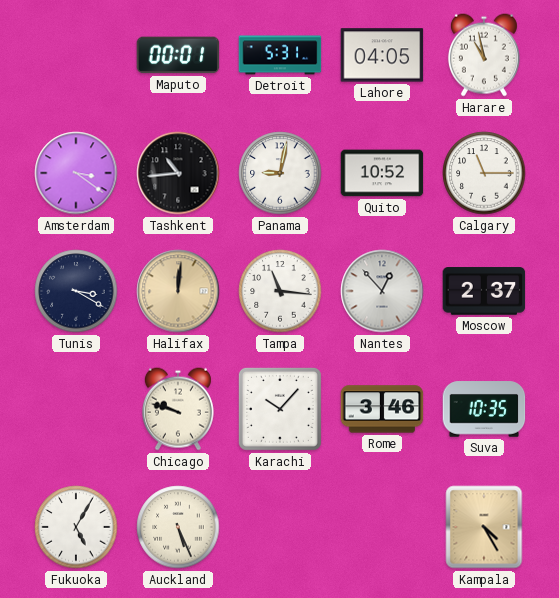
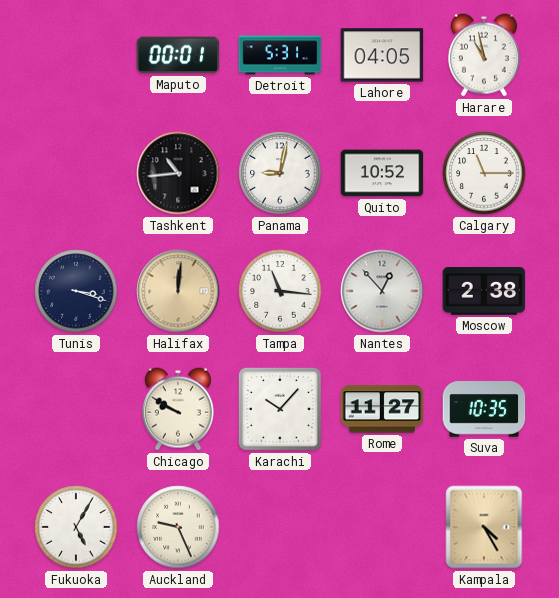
Amsterdam: 3:21 -> none (76, 173)
Tunis: 3:20 -> 3:18 (76, 291)
Moscow: 2:37 -> 2:38 (484, 291)
Chicago: 9:48 -> 9:50 (178, 409)
Rome: 3:46 -> 11:27 (382, 409)
Auckland: 5:26 -> 9:26 (178, 527)
